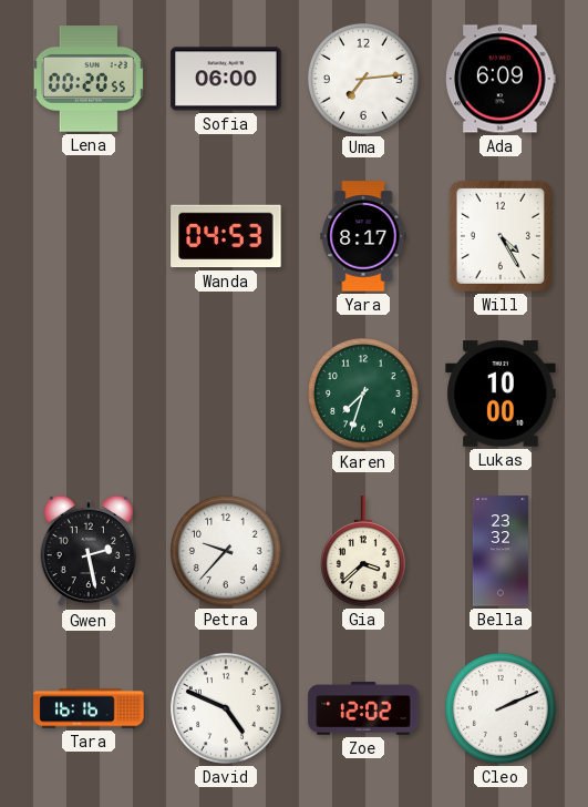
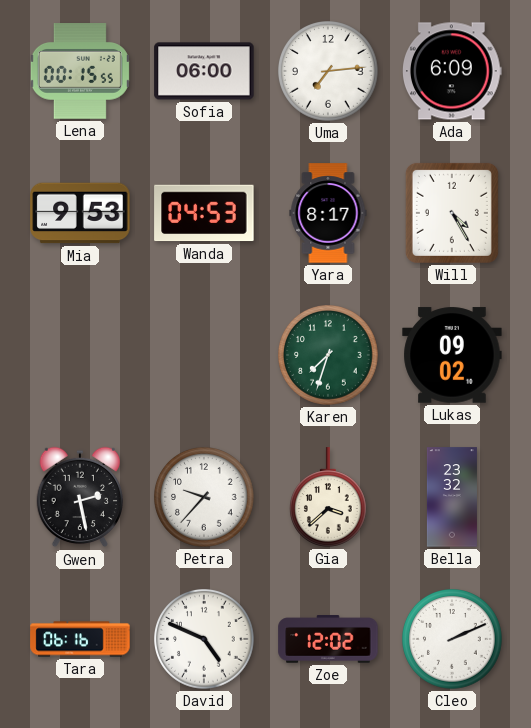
Lena: 00:20 -> 00:15 (80, 71)
Mia: none -> 9:53 (80, 213)
Lukas: 10:00 -> 09:02 (452, 355)
Tara: 16:16 -> 06:16 (80, 639)
